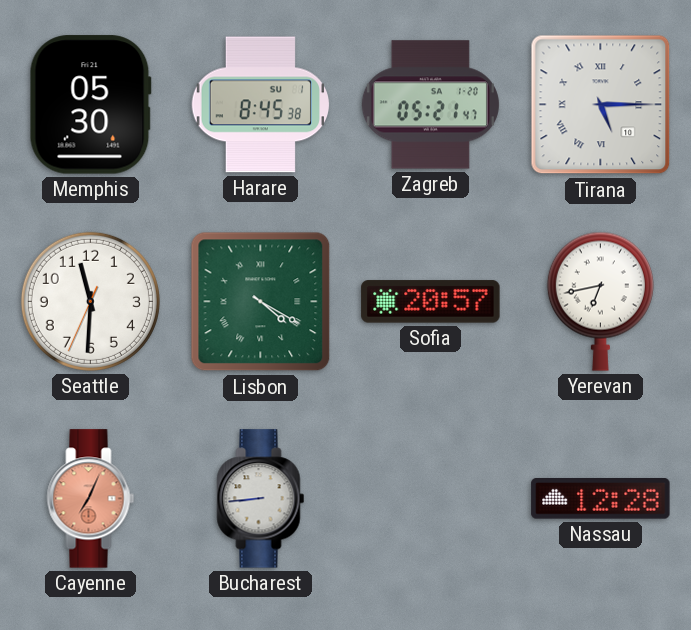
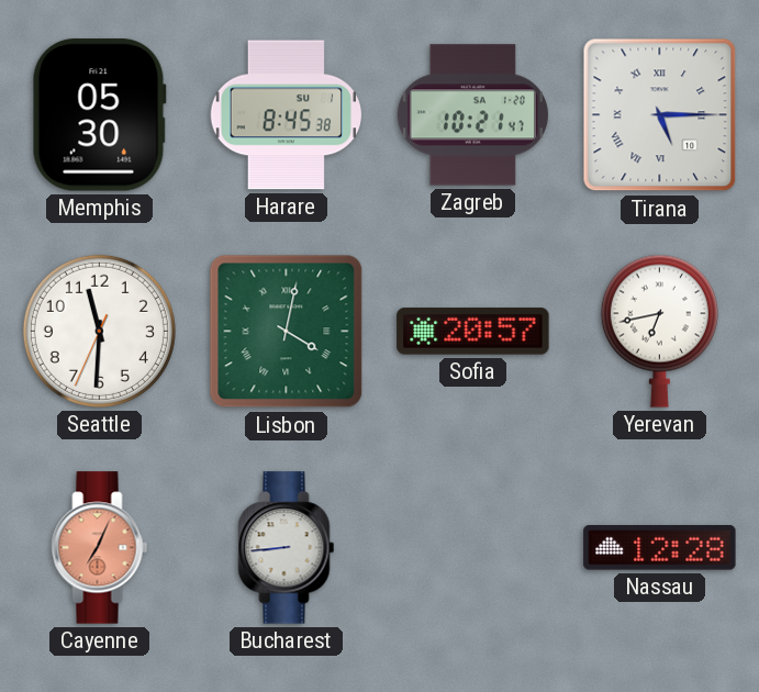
Zagreb: 05:21 -> 10:21 (472, 115)
Lisbon: 4:20 -> 4:02 (287, 332)
